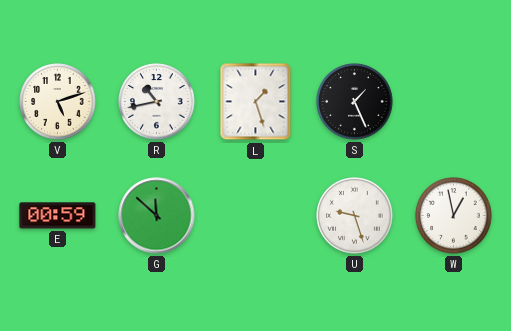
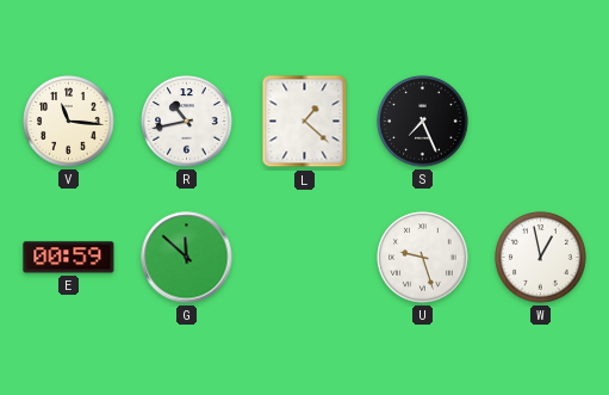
V: 5:12 -> 11:16 (69, 122)
L: 1:27 -> 1:22 (305, 122)
S: 1:26 -> 7:26 (423, 122)
